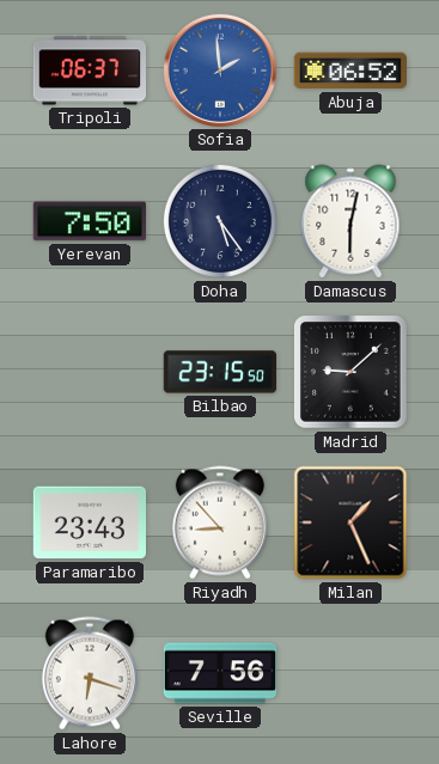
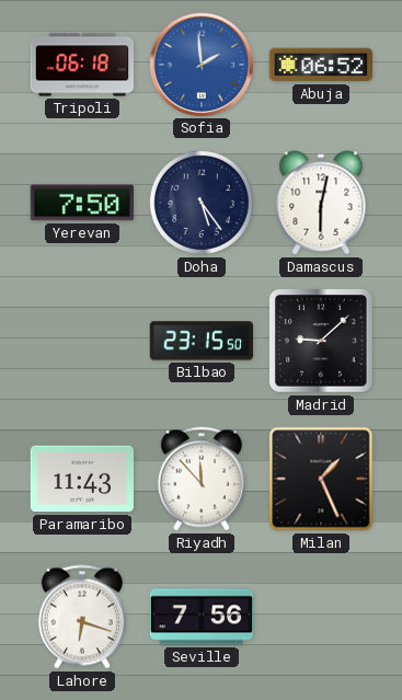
Tripoli: 06:37 -> 06:18 (82, 65)
Paramaribo: 23:43 -> 11:43 (81, 479)
Riyadh: 8:53 -> 11:53 (202, 479)
